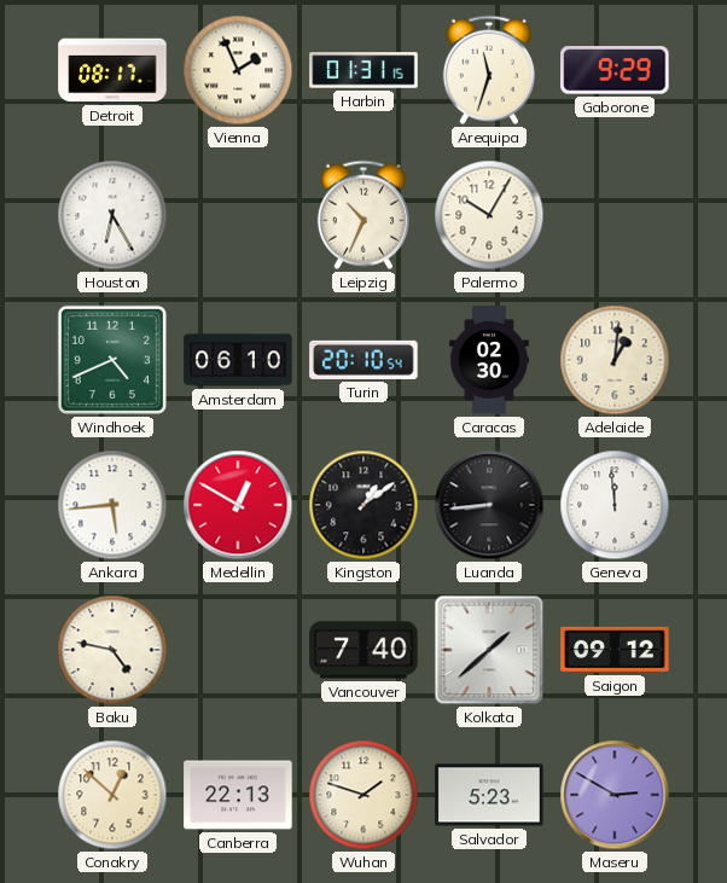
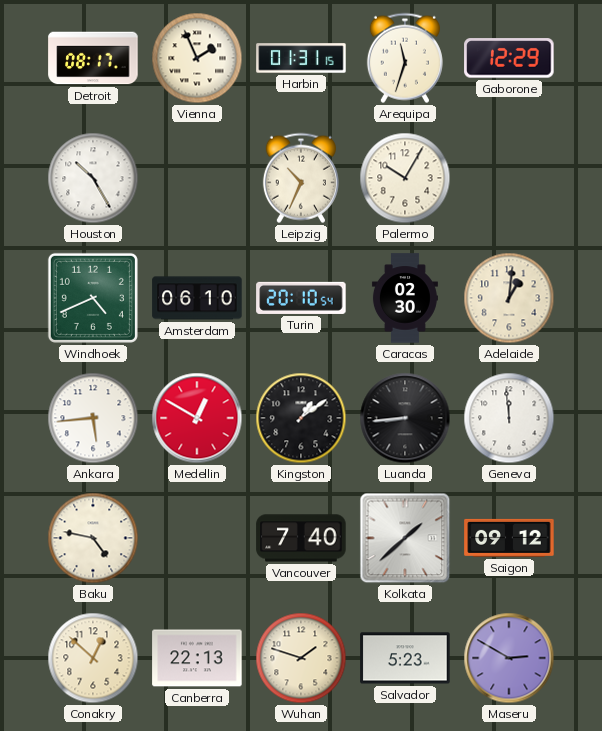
Gaborone: 9:29 -> 12:29 (509, 58)
Houston: 6:25 -> 10:25 (93, 178)
